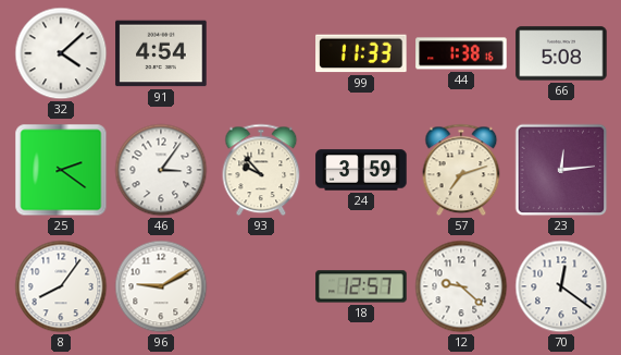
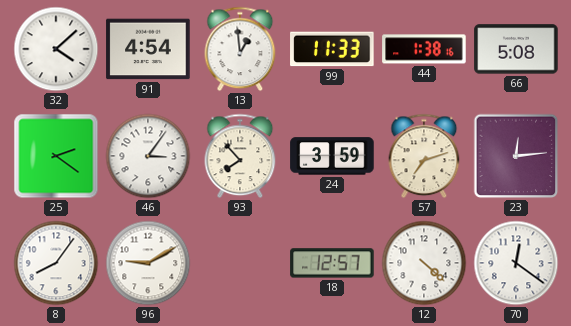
13: none -> 12:59 (240, 49)
93: 9:53 -> 7:53 (240, 156)
12: 9:22 -> 4:22 (424, 263)
